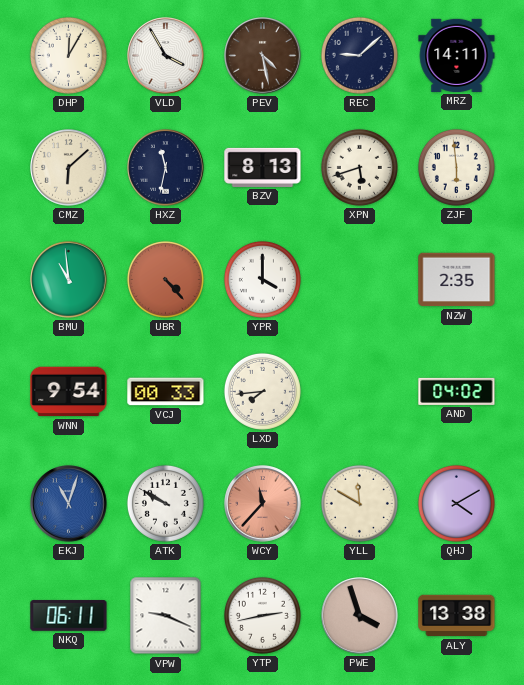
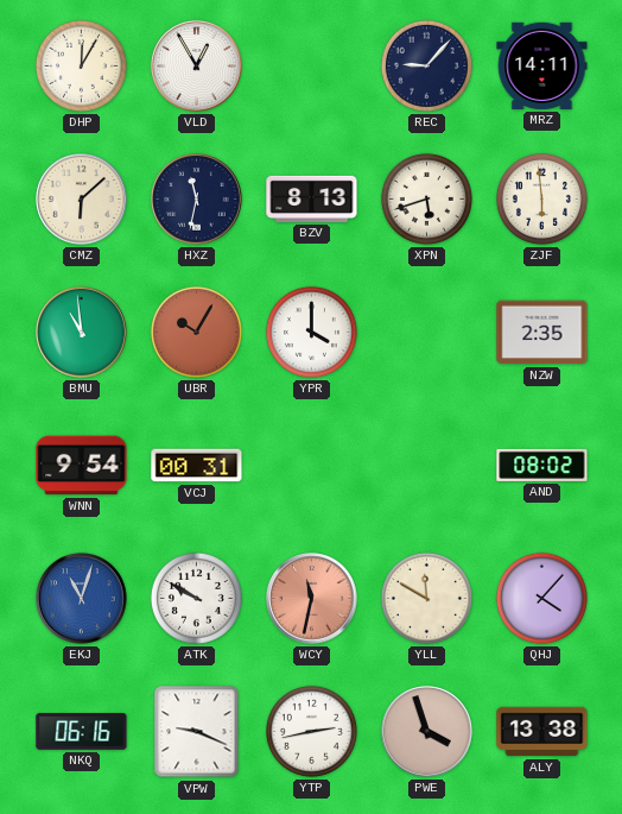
VLD: 3:55 -> 12:55 (197, 67)
PEV: 4:28 -> none (263, 56)
REC: 9:08 -> 9:07 (426, 65)
UBR: 4:23 -> 10:05 (196, 332)
VCJ: 00:33 -> 00:31 (197, 466)
LXD: 7:44 -> none (262, 391)
AND: 04:02 -> 08:02 (542, 465)
WCY: 11:37 -> 11:32 (312, 599)
QHJ: 4:10 -> 4:07 (541, 598)
NKQ: 06:11 -> 06:16 (82, 732)
